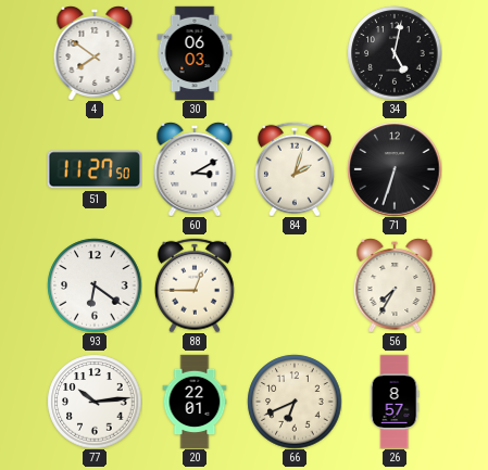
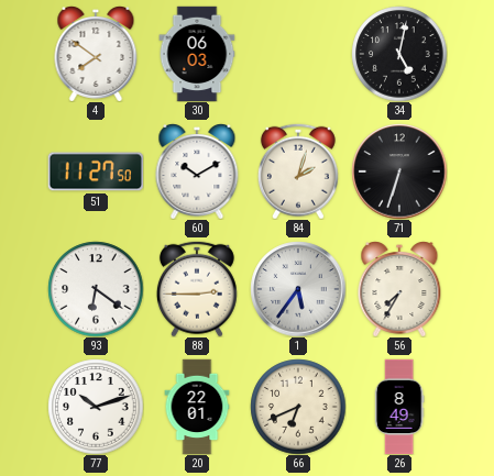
60: 3:10 -> 10:10 (197, 171)
88: 12:45 -> 2:45 (197, 289)
1: none -> 5:36 (298, 289)
77: 10:14 -> 10:12 (96, 407)
26: 8:57 -> 8:49 (399, 407)
